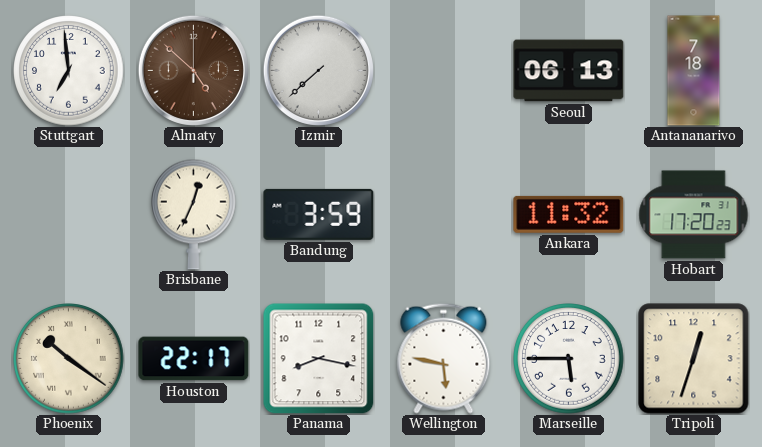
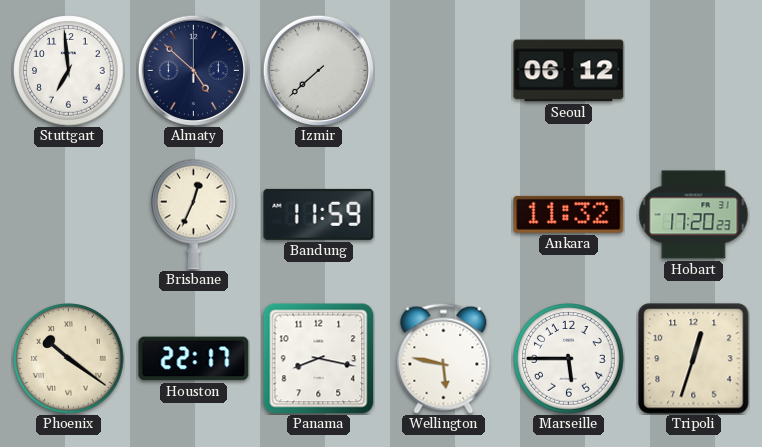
Almaty dial: brown -> navy (193, 70)
Seoul: 06:13 -> 06:12 (569, 71)
Antananarivo: 7:18 -> none (694, 71)
Bandung: 3:59 -> 11:59 (319, 214)
